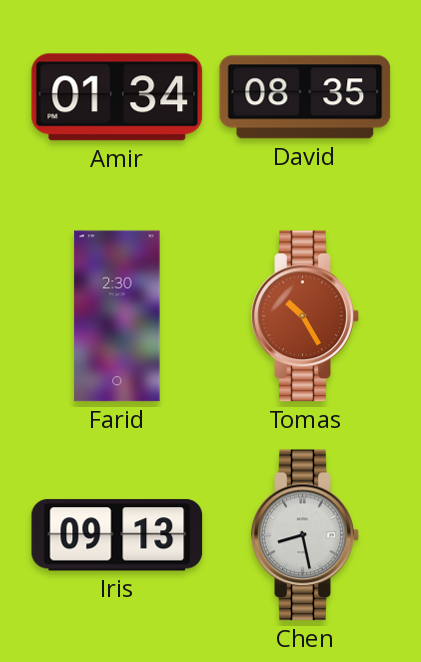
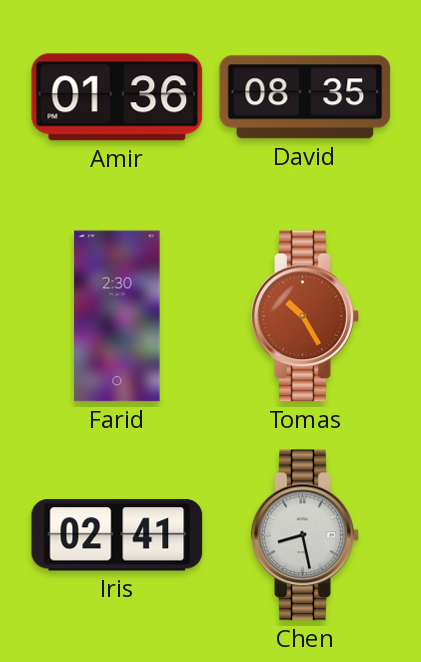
Amir: 01:34 -> 01:36 (117, 97)
Iris: 09:13 -> 02:41 (117, 535)
